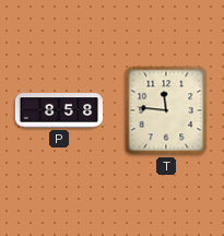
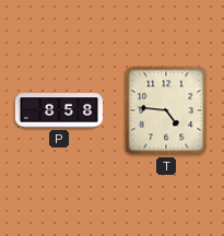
T: 11:46 -> 4:46 (166, 110)
